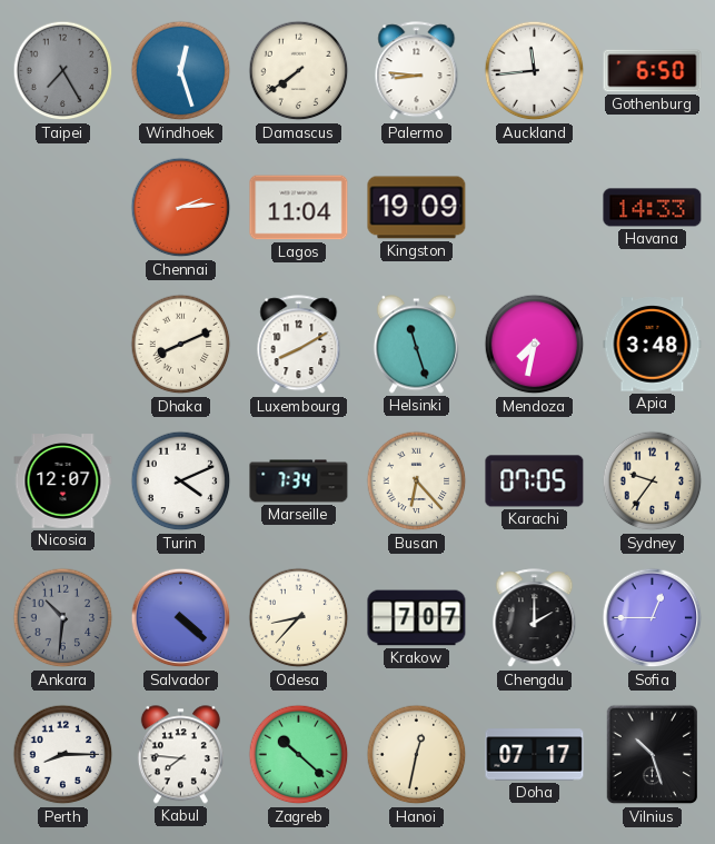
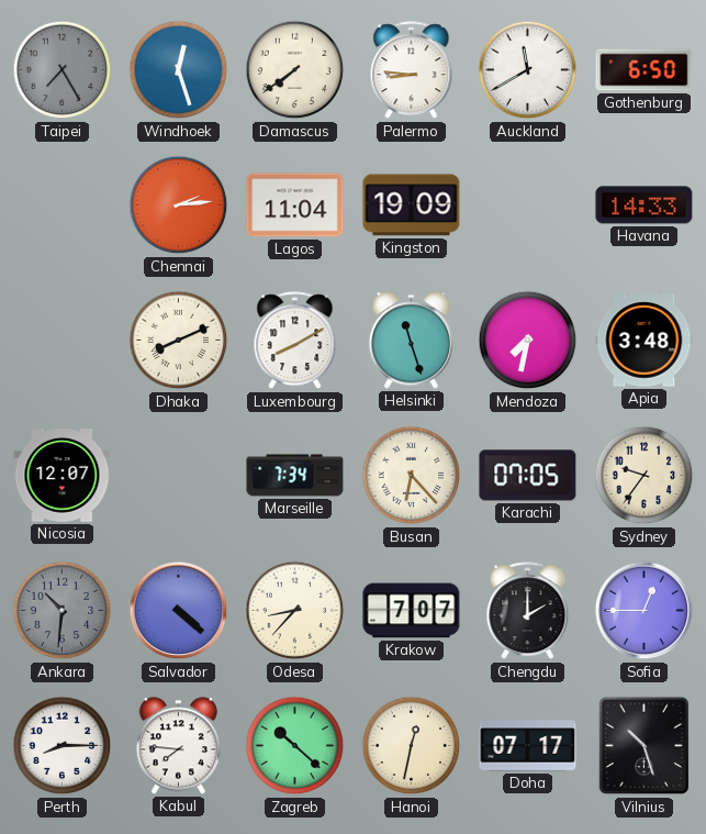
Auckland: 11:44 -> 11:40 (528, 70)
Turin: 4:11 -> none (181, 481)
